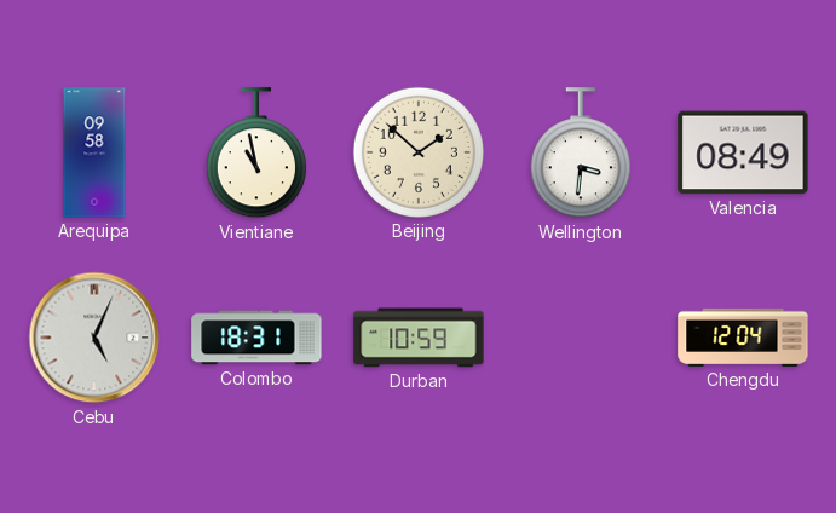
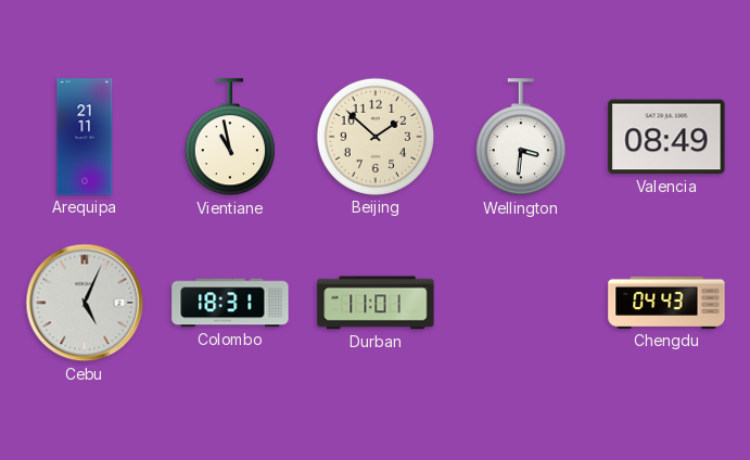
Arequipa: 09:58 -> 21:11 (85, 137)
Durban: 10:59 -> 11:01 (376, 303)
Chengdu: 12:04 -> 04:43 (666, 303)
